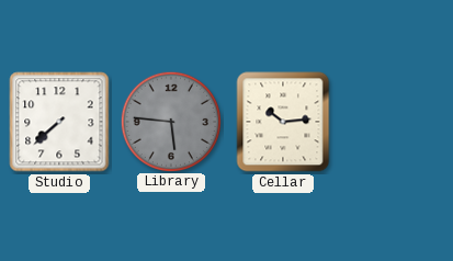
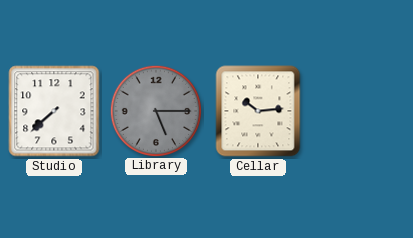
Library: 5:46 -> 5:15 (155, 110)
